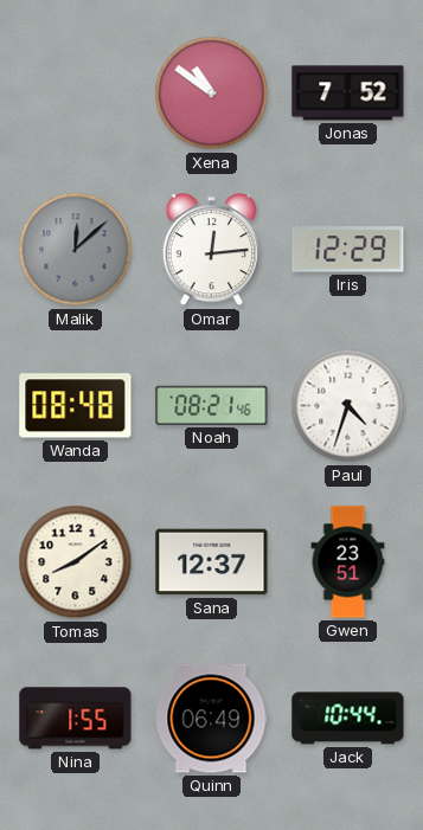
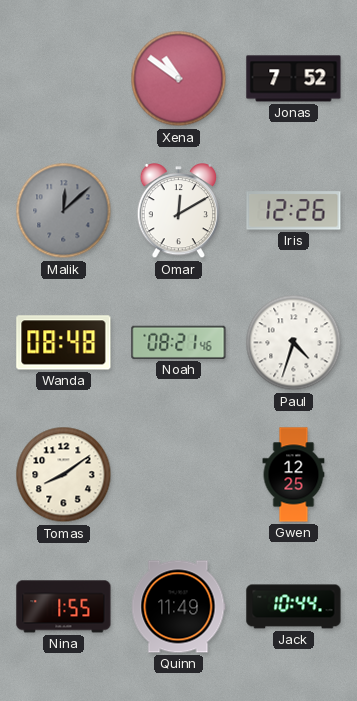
Omar: 12:14 -> 12:10 (179, 212)
Iris: 12:29 -> 12:26 (294, 211)
Sana: 12:37 -> none (212, 562)
Gwen: 23:51 -> 12:25 (294, 475)
Quinn: 06:49 -> 11:49 (178, 607)
